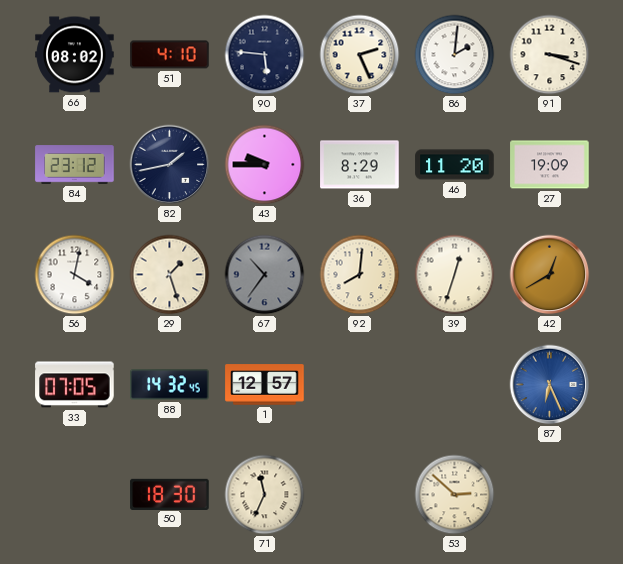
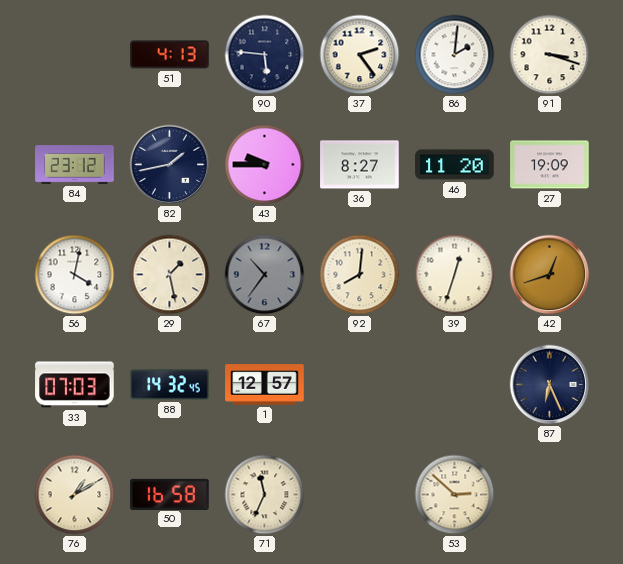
66: 08:02 -> none (75, 55)
51: 4:10 -> 4:13 (170, 55)
37: 2:26 -> 2:24 (360, 55)
36: 8:29 -> 8:27 (360, 165)
29: 1:27 -> 1:28 (170, 275)
42: 12:40 -> 12:42 (550, 275)
33: 07:05 -> 07:03 (75, 385)
87 dial: blue -> navy (550, 385)
76: none -> 1:10 (75, 495)
50: 18:30 -> 16:58 (170, 494)
